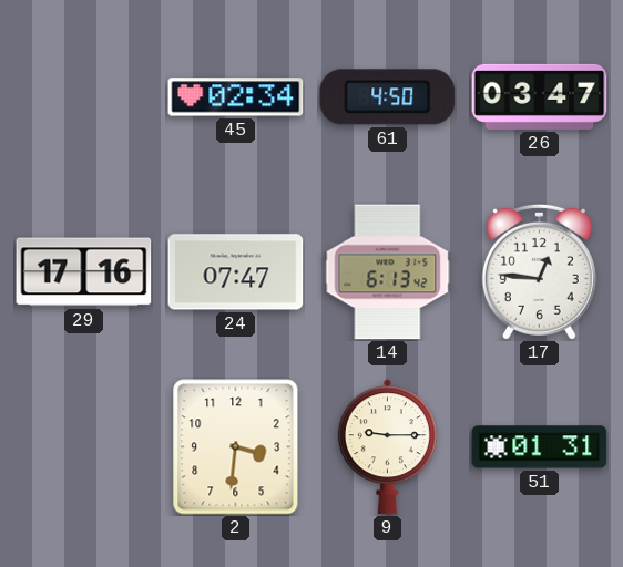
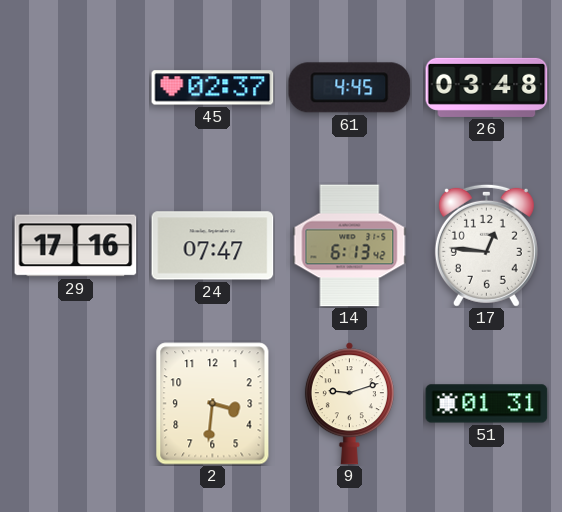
45: 02:34 -> 02:37 (213, 88)
61: 4:50 -> 4:45 (350, 88)
26: 03:47 -> 03:48 (487, 87)
9: 9:15 -> 9:12 (349, 404)
